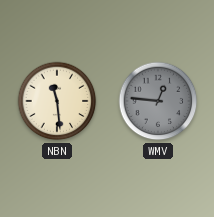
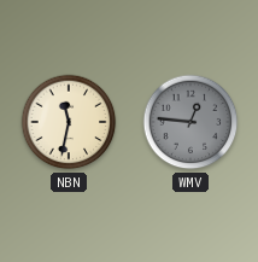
NBN: 11:29 -> 11:32 (69, 122)
